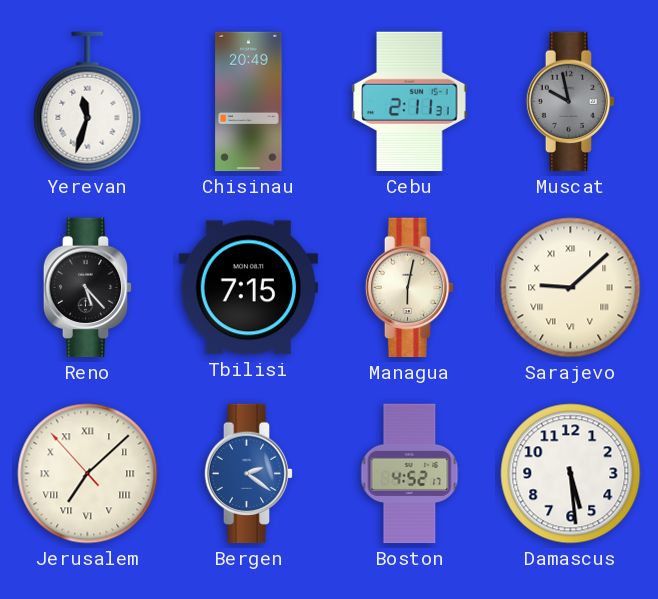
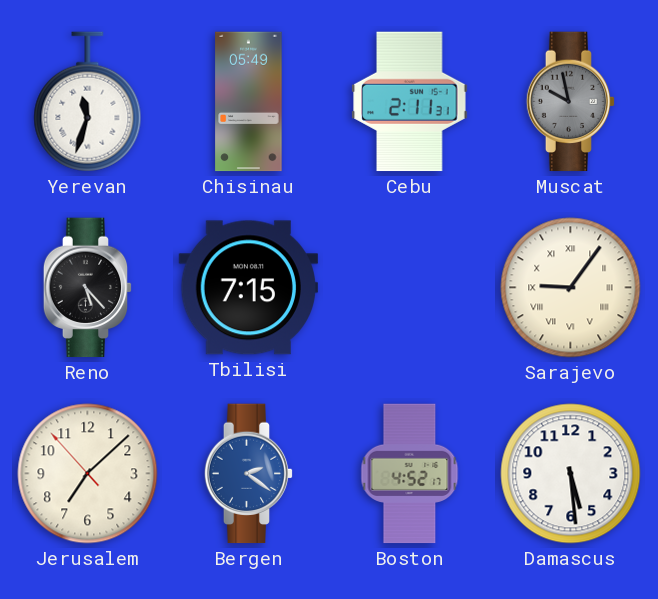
Chisinau: 20:49 -> 05:49 (249, 102)
Managua: 6:02 -> none (410, 288)
Sarajevo: 9:08 -> 9:06 (571, 288)
Jerusalem numerals: Roman -> Arabic (88, 474)
